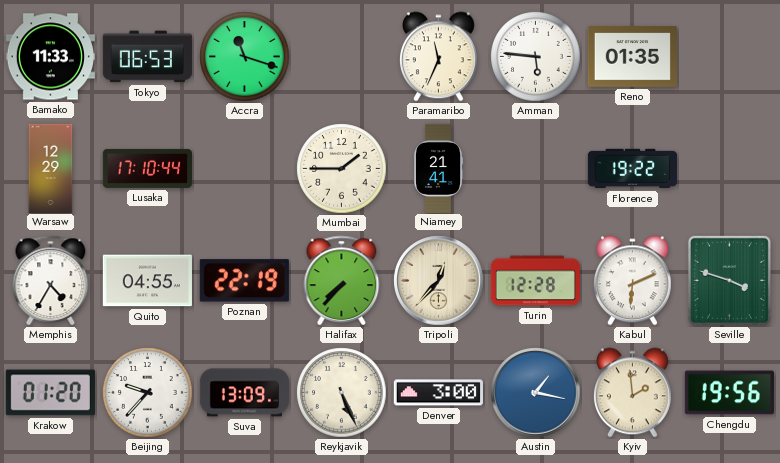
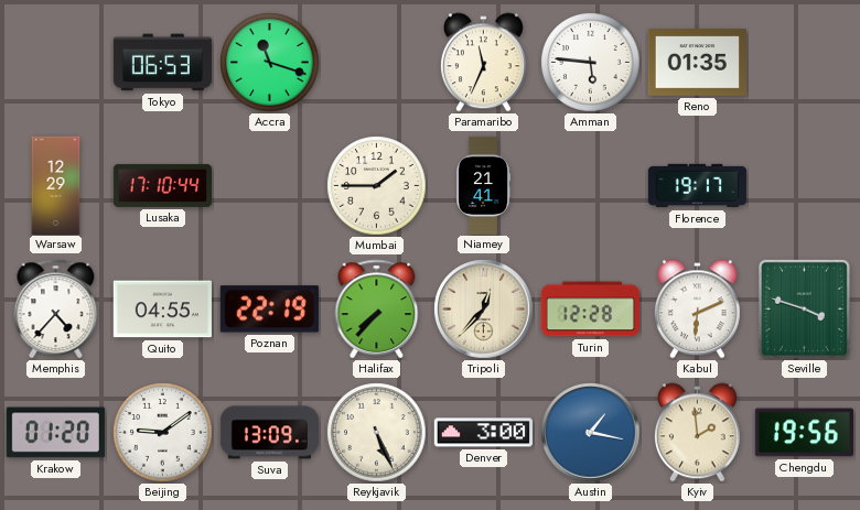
Bamako: 11:33 -> none (50, 57)
Florence: 19:22 -> 19:17 (697, 186)
Memphis: 4:35 -> 4:37 (56, 308)
Beijing: 9:37 -> 9:09 (163, 433)
